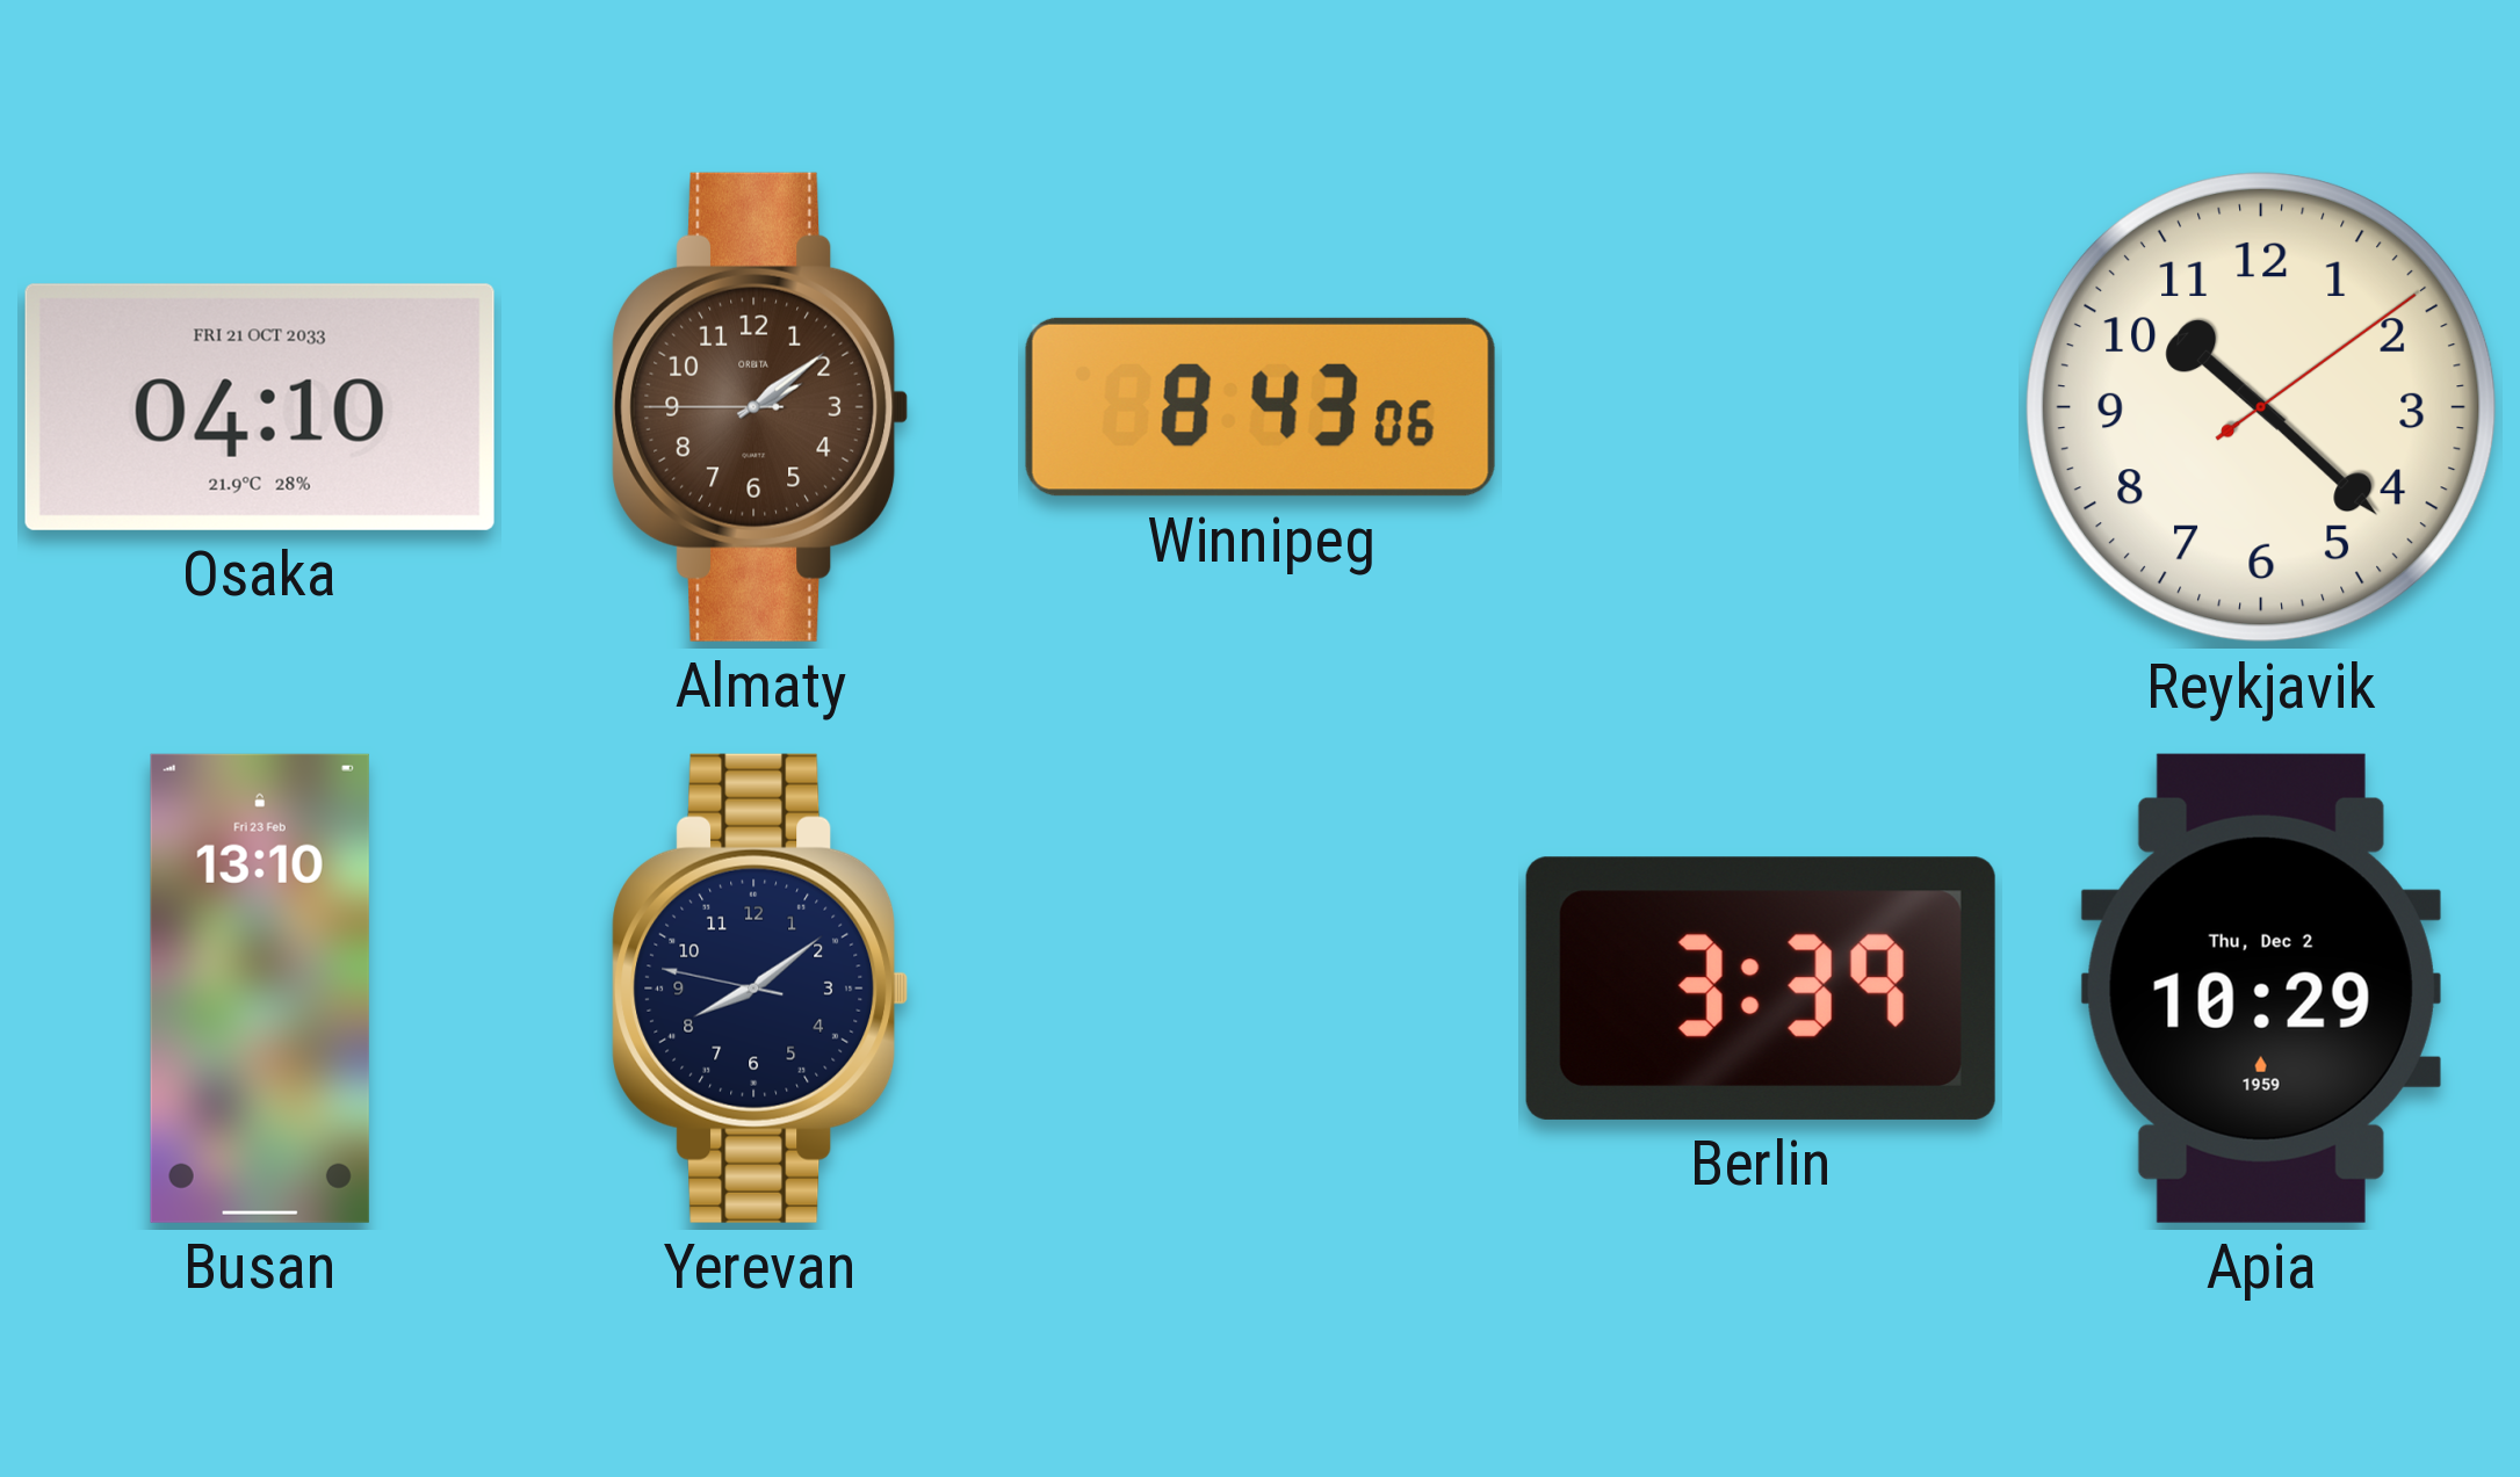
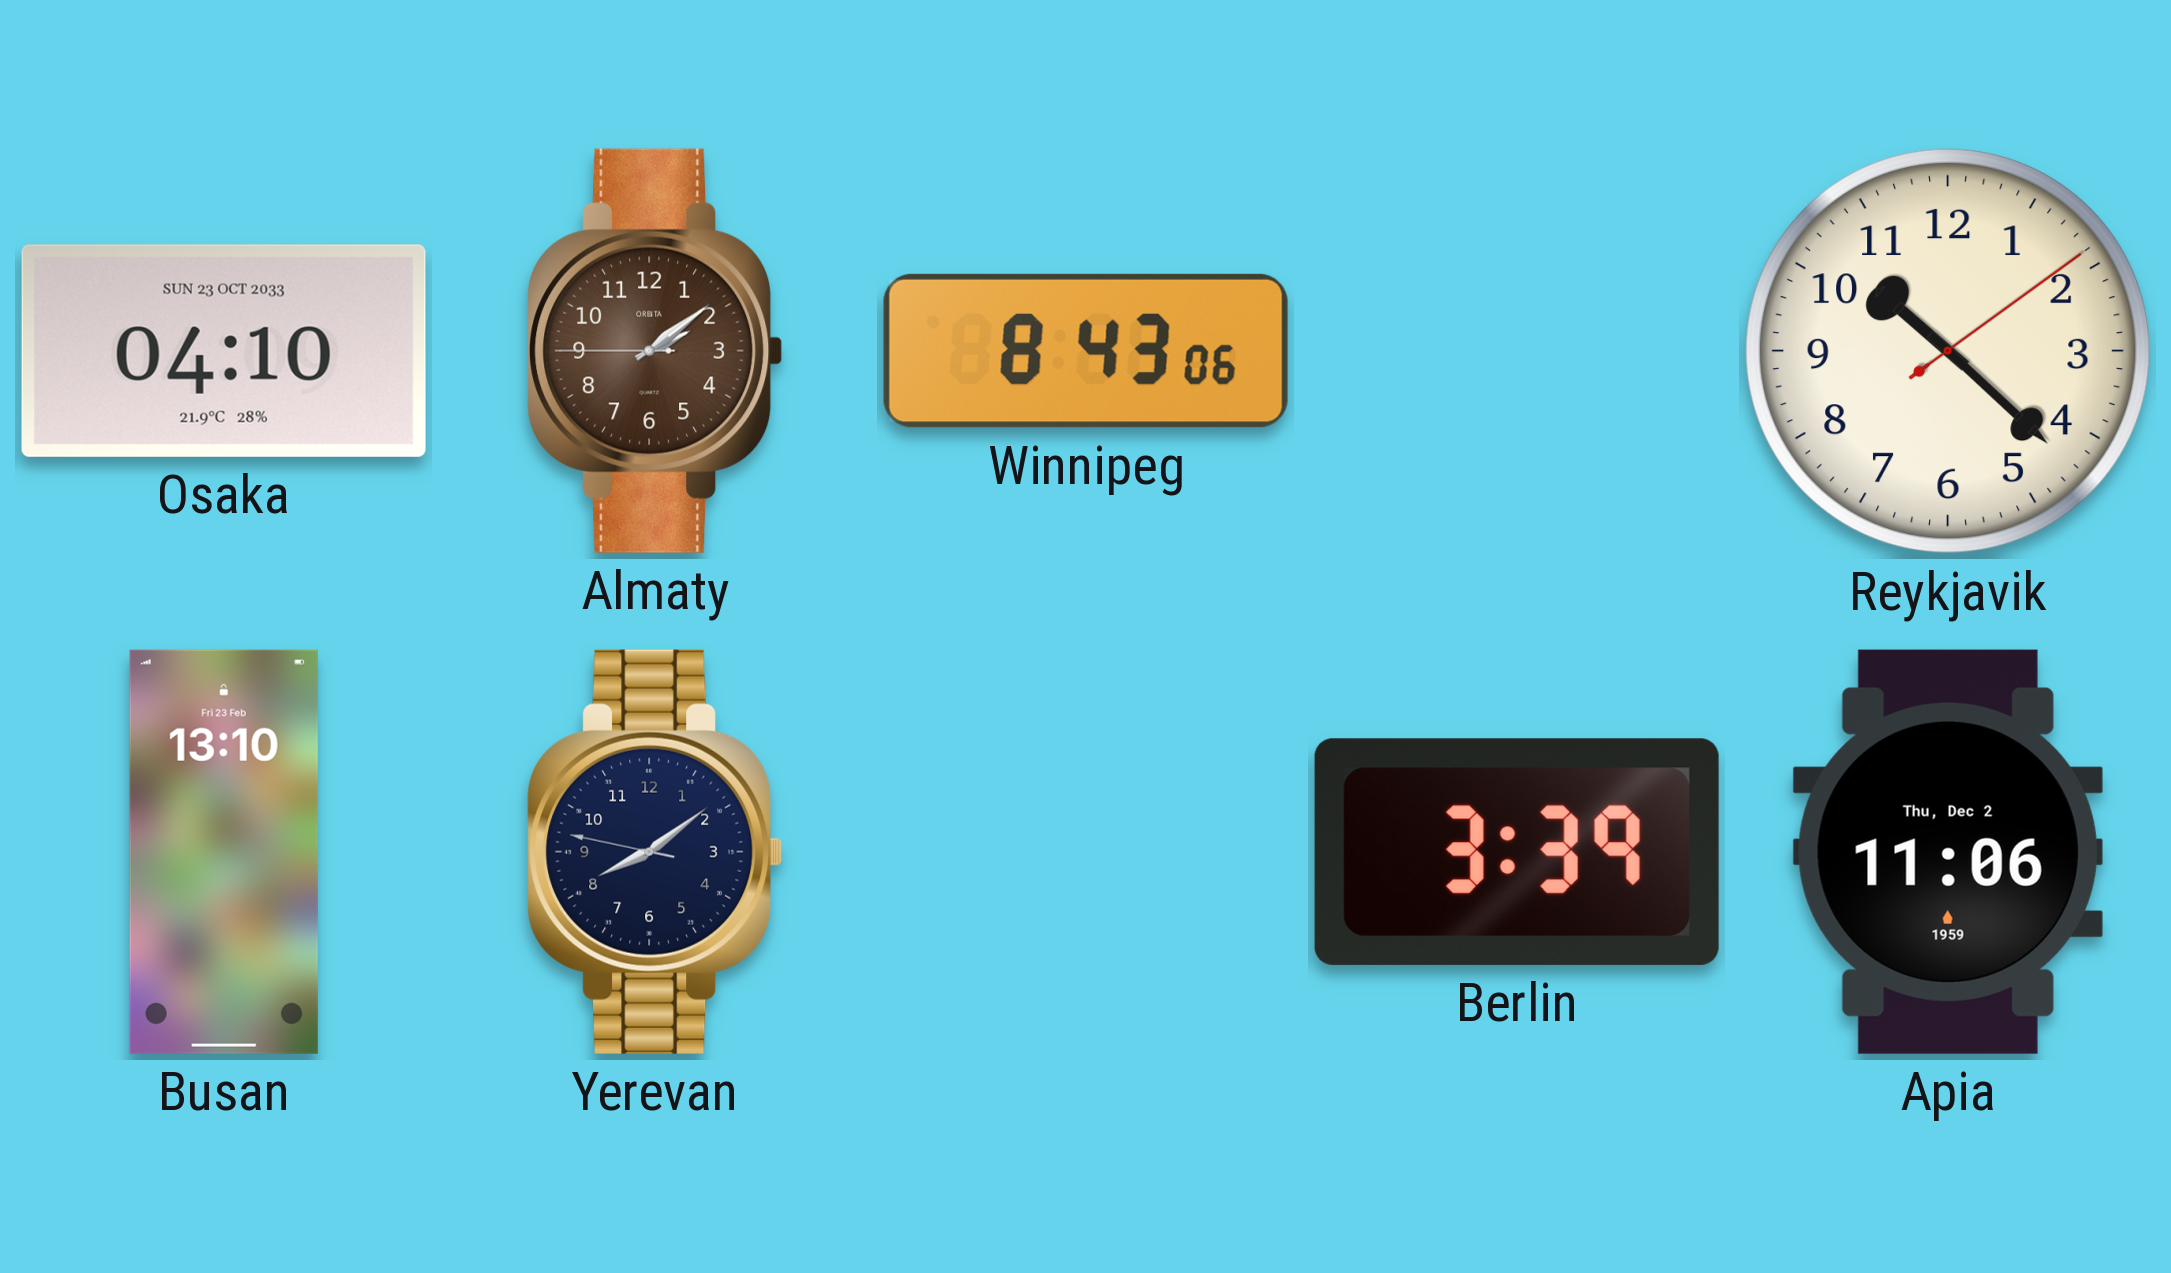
Osaka date: FRI 21 OCT 2033 -> SUN 23 OCT 2033 (224, 351)
Apia: 10:29 -> 11:06 (1948, 852)
